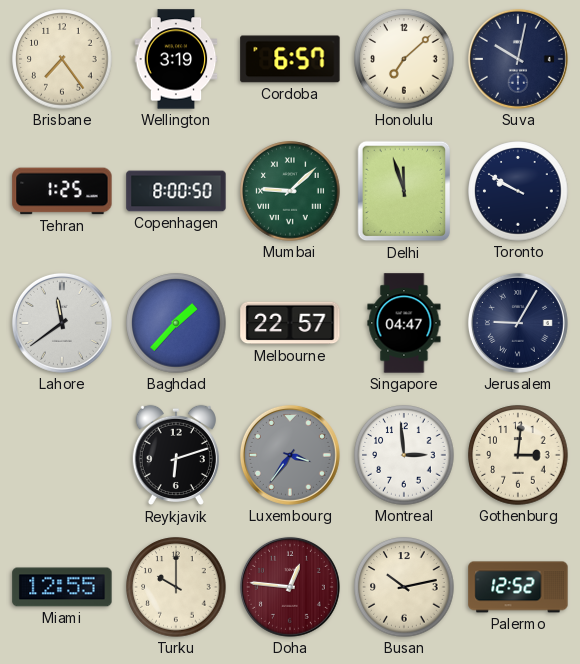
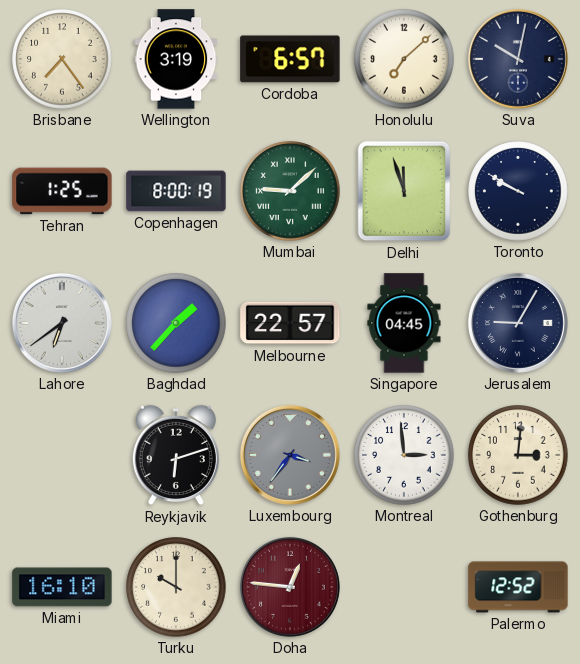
Copenhagen: 8:00:50 -> 8:00:19 (176, 191)
Lahore: 11:39 -> 6:39 (62, 323)
Singapore: 04:47 -> 04:45 (404, 323)
Miami: 12:55 -> 16:10 (62, 587)
Busan: 10:13 -> none (404, 587)
